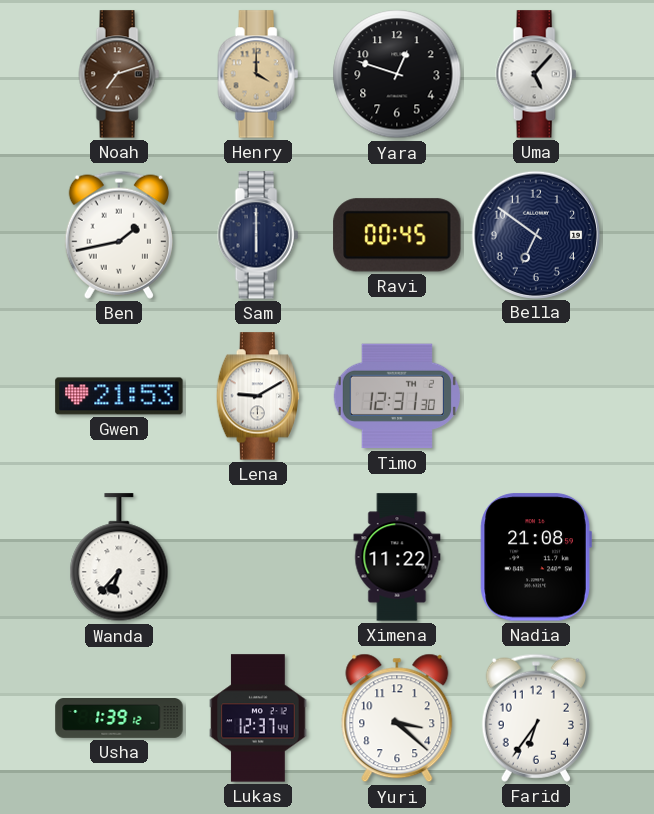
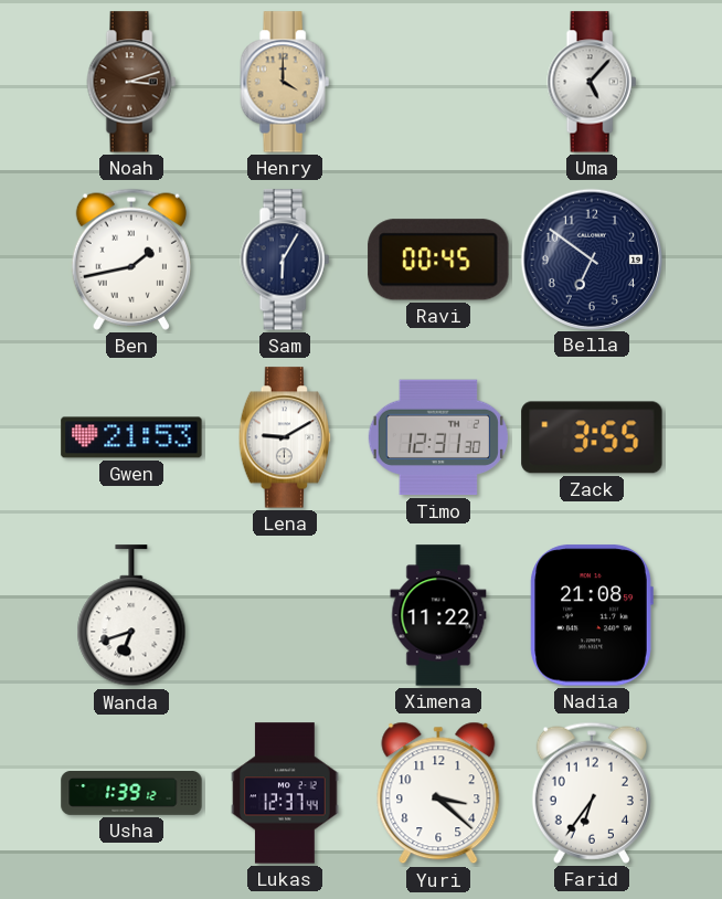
Noah: 7:12 -> 3:12 (131, 82)
Yara: 12:48 -> none (397, 74)
Sam: 6:00 -> 6:05 (285, 260)
Zack: none -> 3:55 (592, 437)
Wanda: 6:37 -> 6:42 (131, 616)
